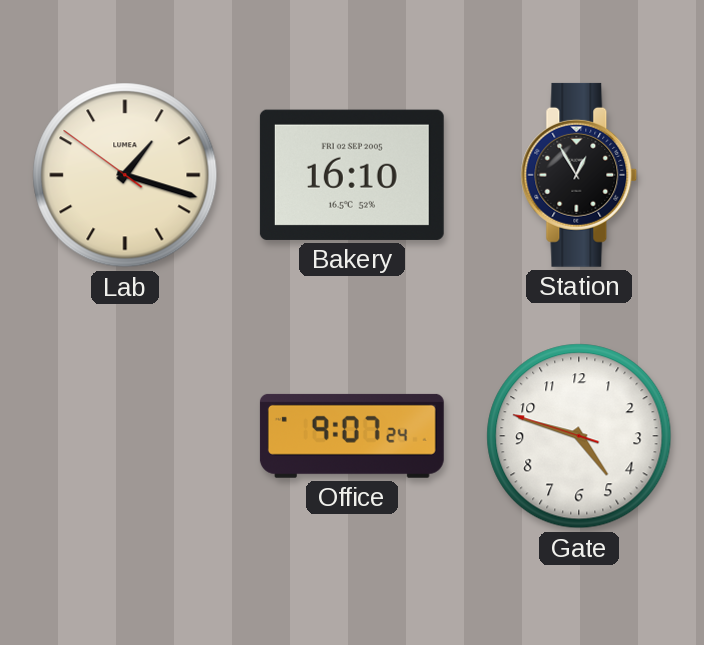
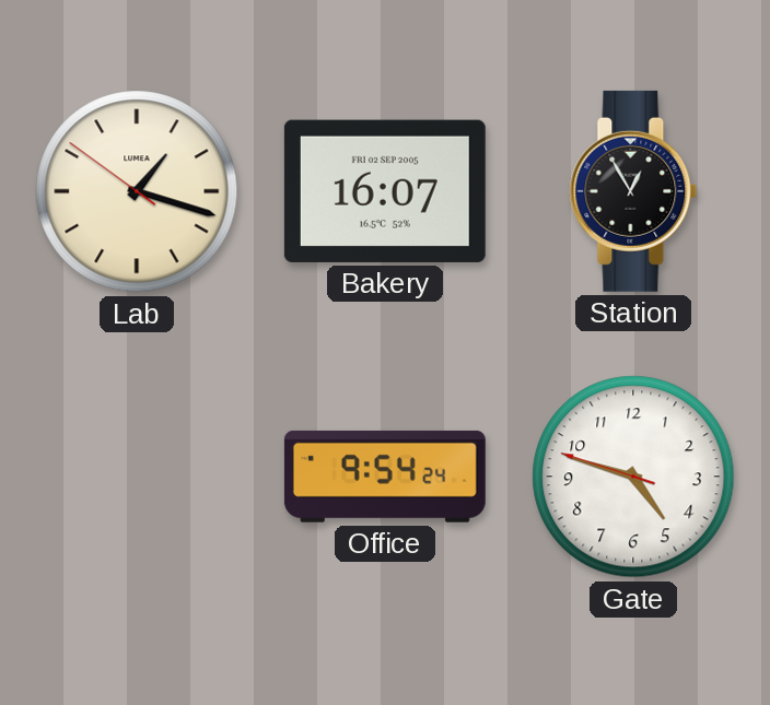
Bakery: 16:10 -> 16:07 (385, 191)
Office: 9:07 -> 9:54 (385, 477)
